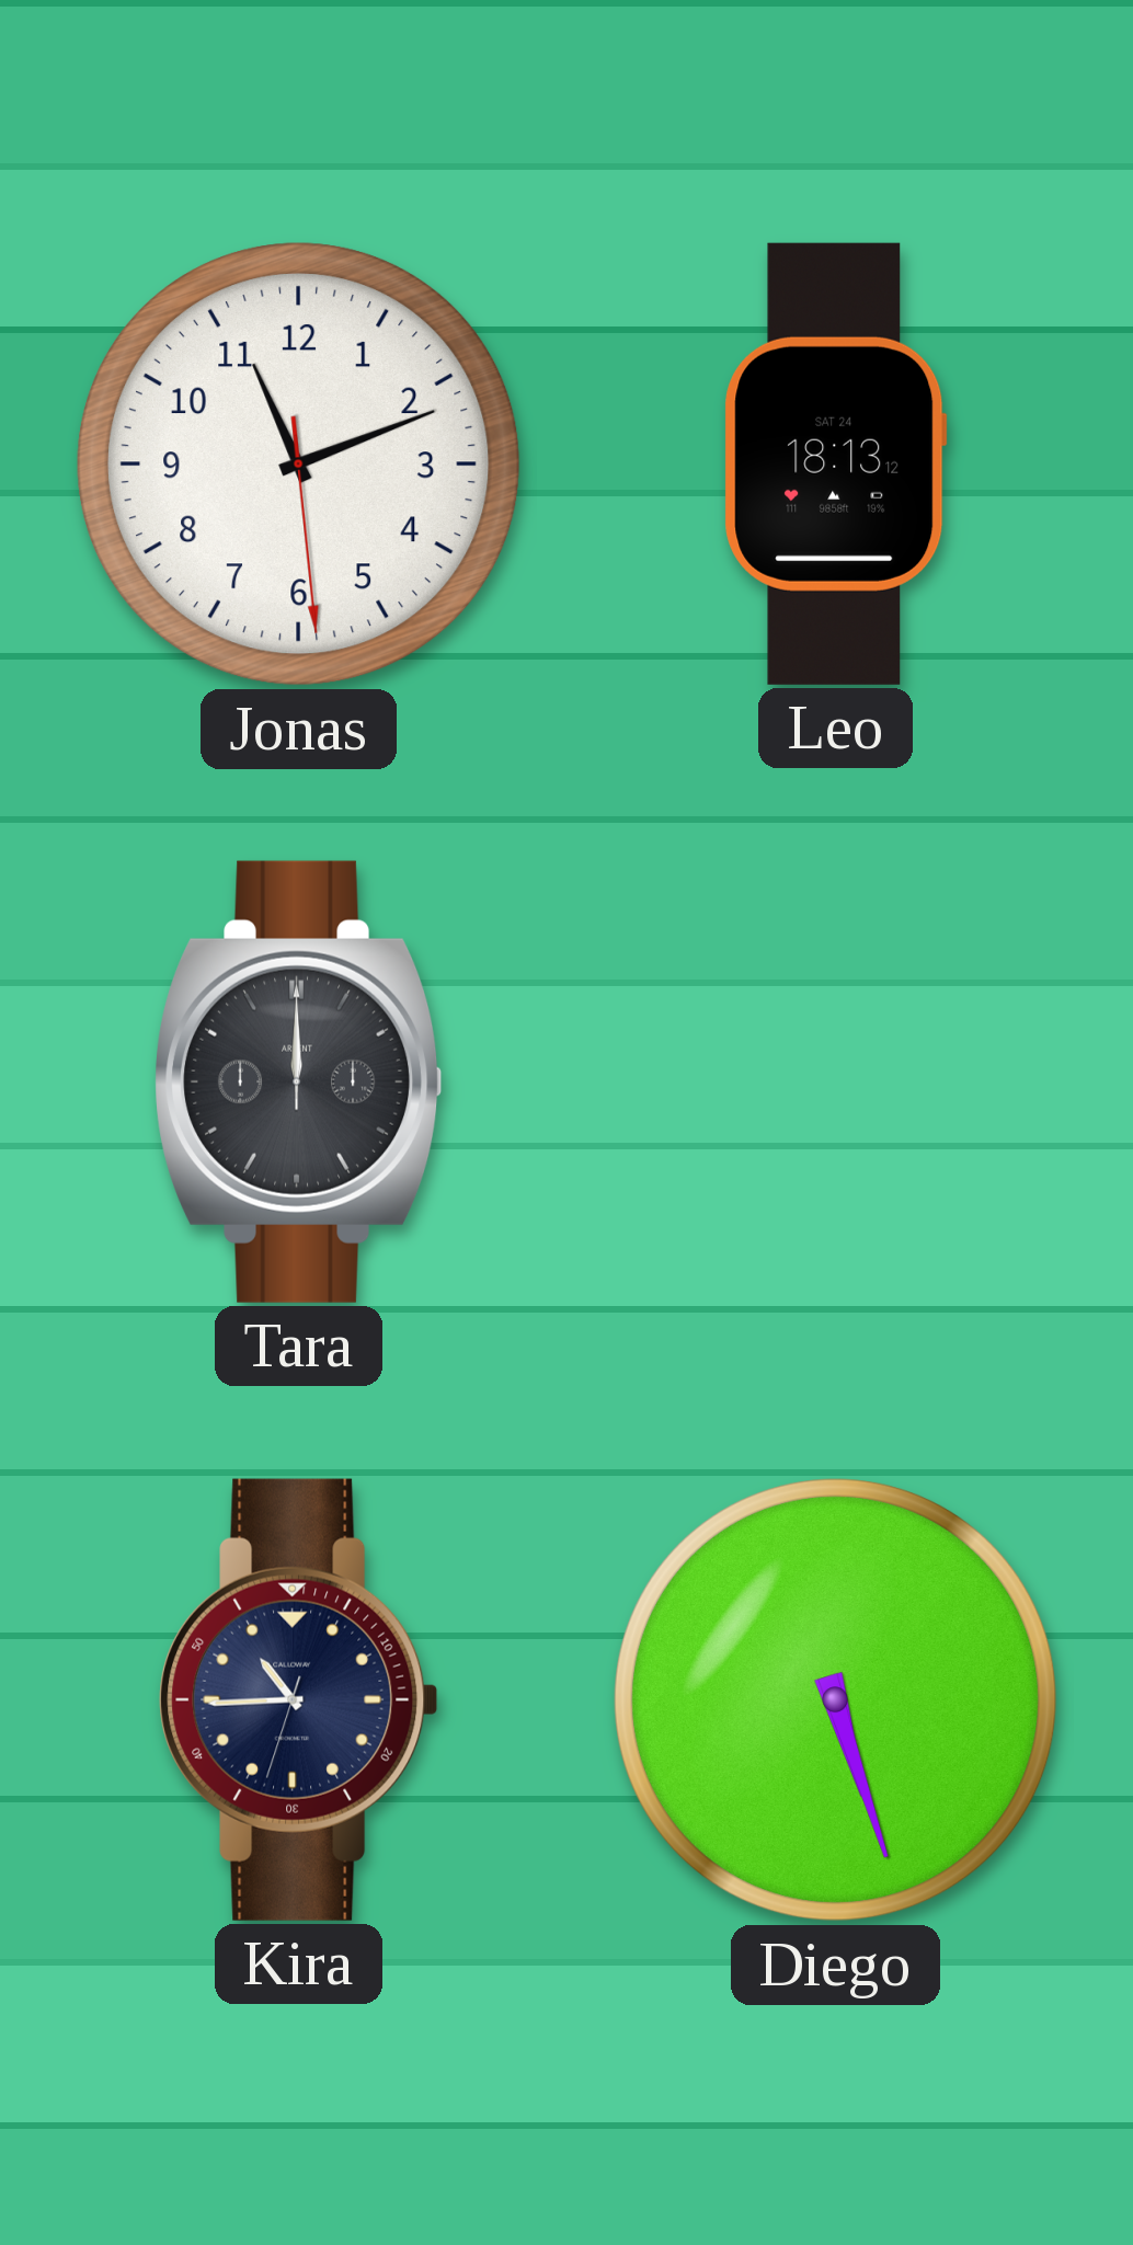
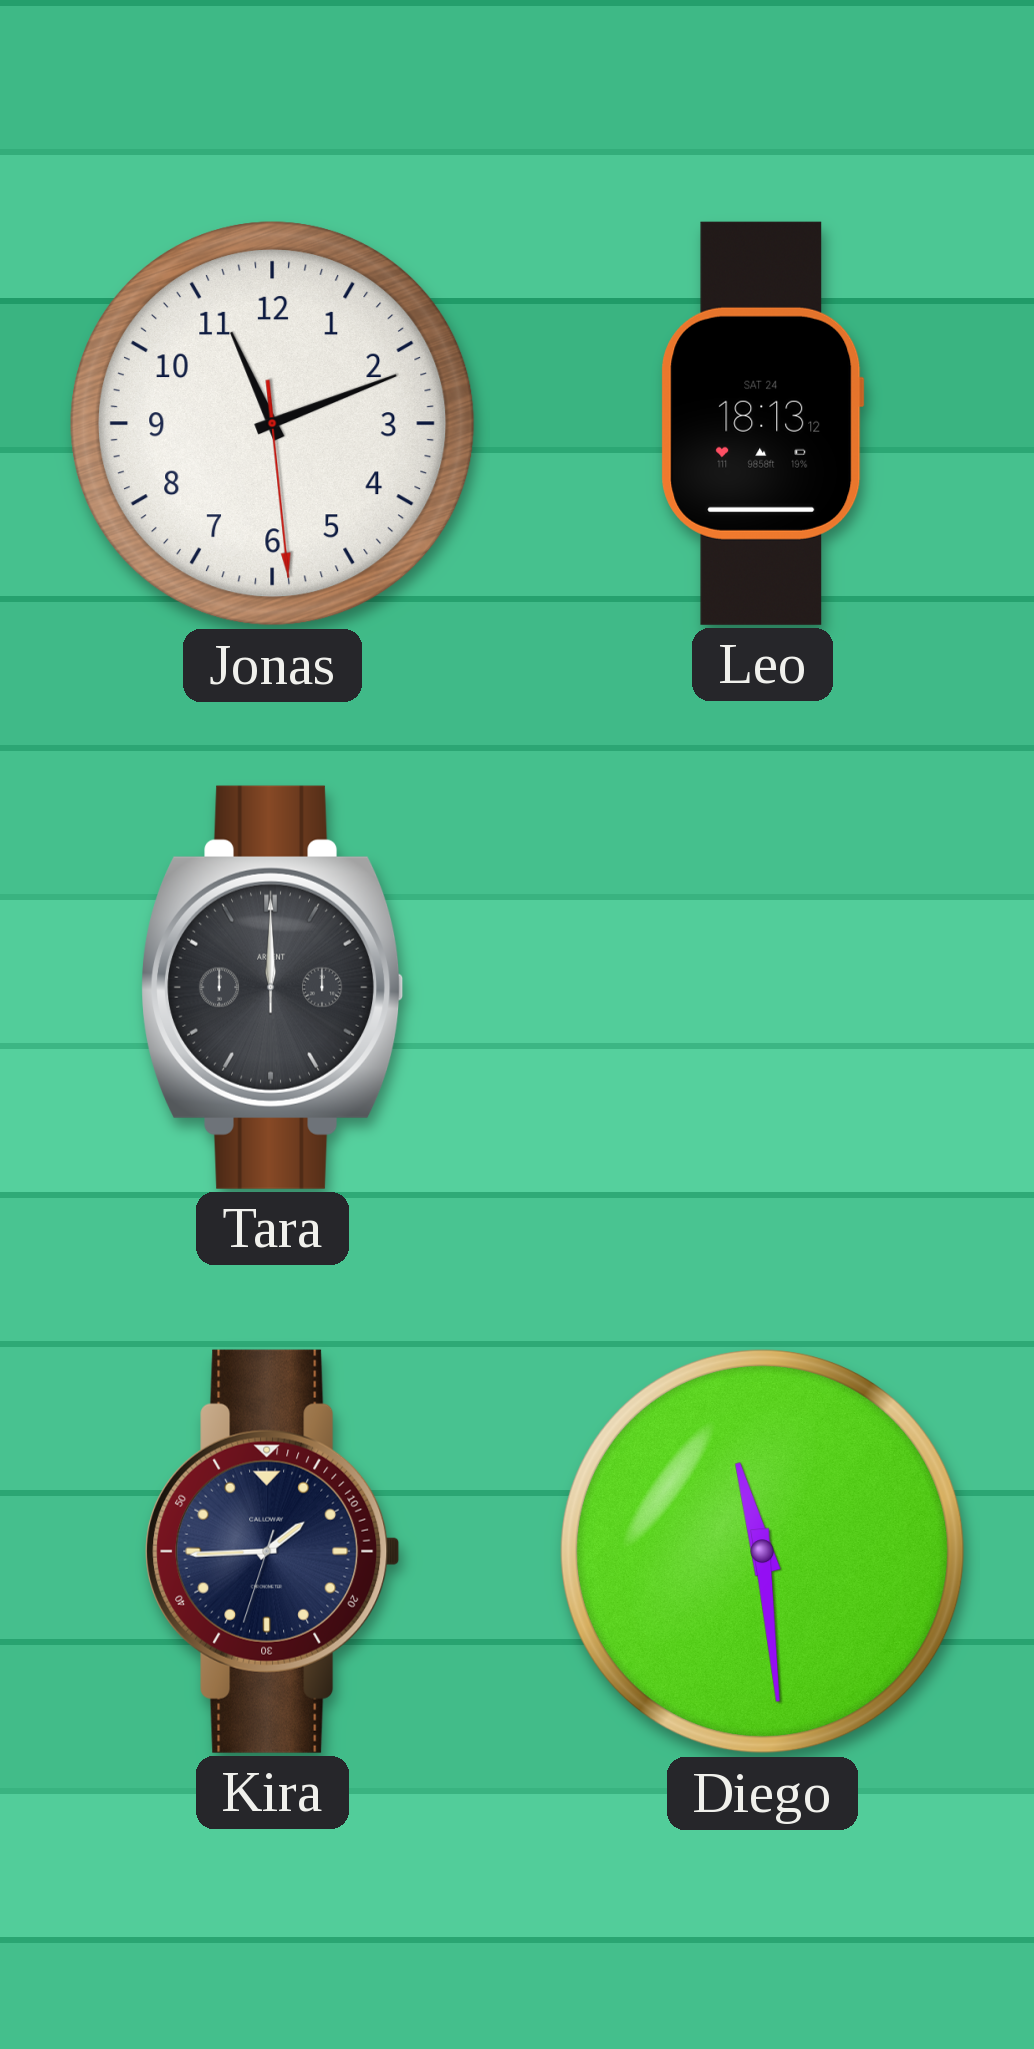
Kira: 10:44 -> 1:44 (273, 1551)
Diego: 5:27 -> 11:29 (763, 1552)
